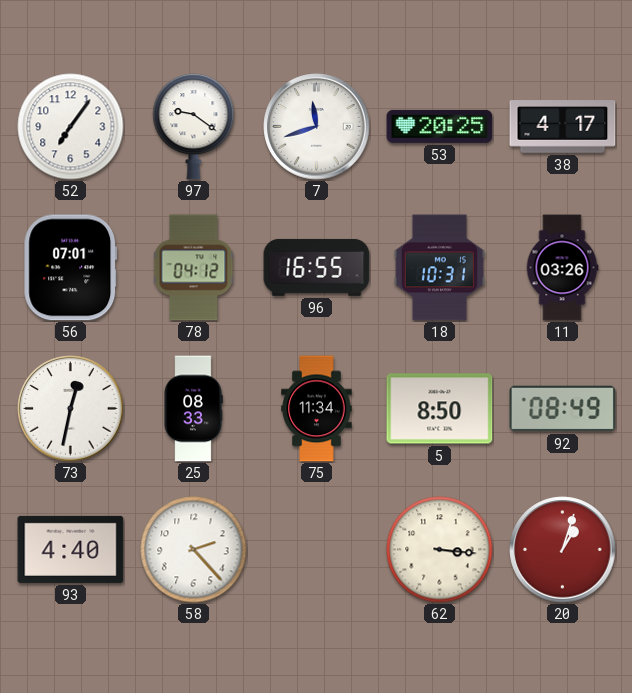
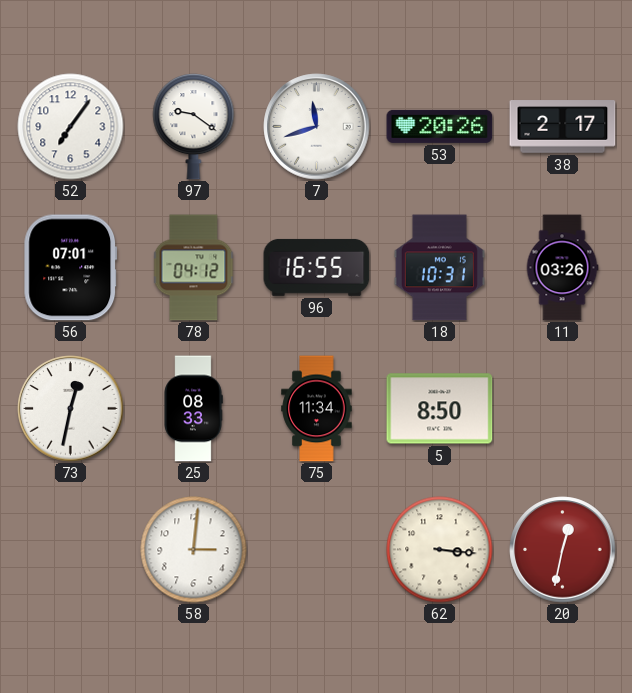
53: 20:25 -> 20:26 (440, 126)
38: 4:17 -> 2:17 (563, 127)
92: 08:49 -> none (563, 409)
93: 4:40 -> none (71, 549)
58: 2:23 -> 3:01 (194, 550)
20: 1:03 -> 12:32 (563, 550)
